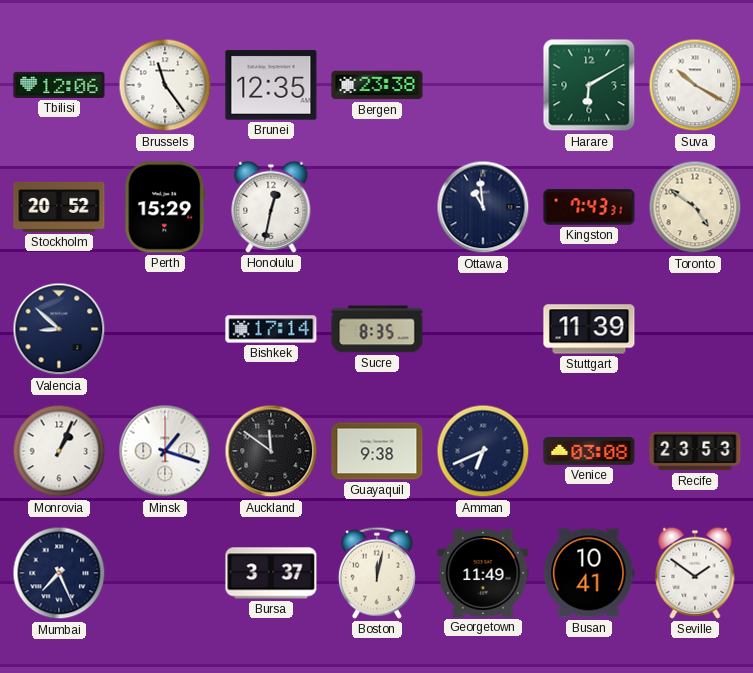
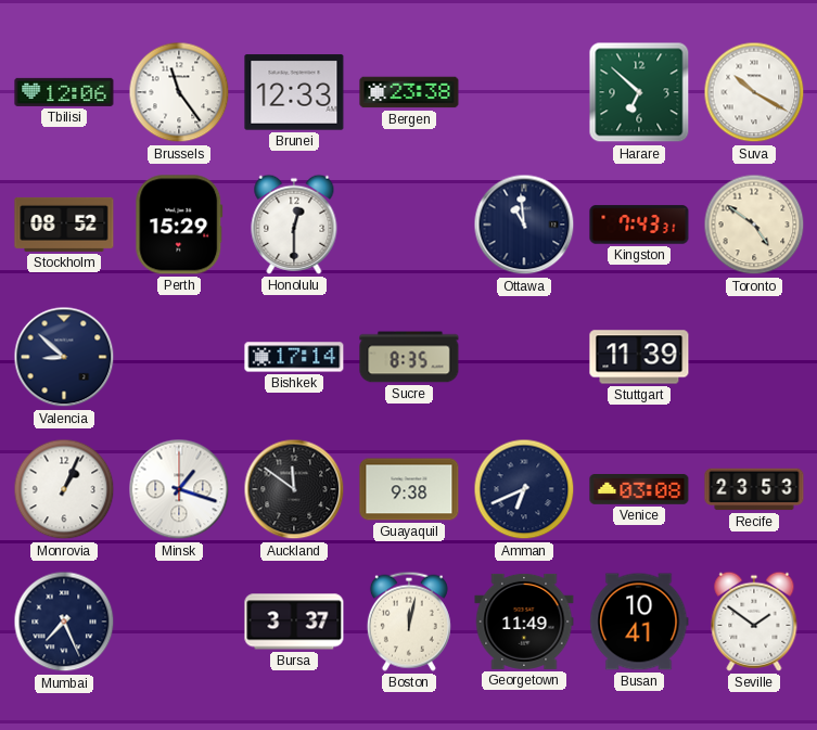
Brunei: 12:35 -> 12:33 (294, 92)
Harare: 6:10 -> 6:52 (639, 92)
Stockholm: 20:52 -> 08:52 (64, 225)
Honolulu: 12:32 -> 12:30 (294, 225)
